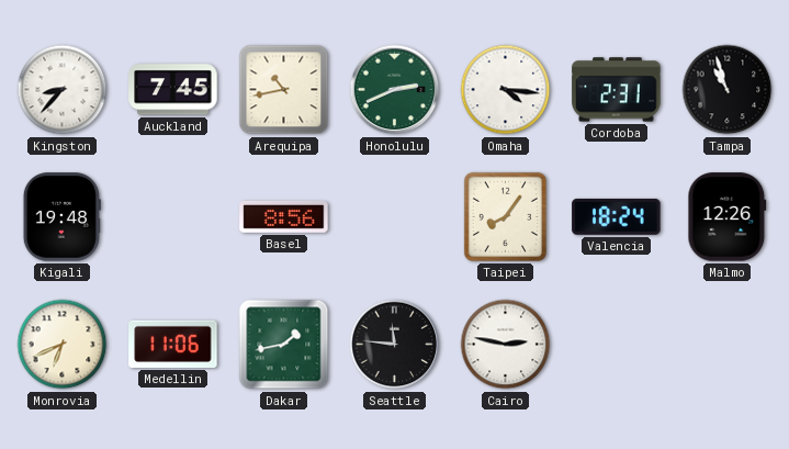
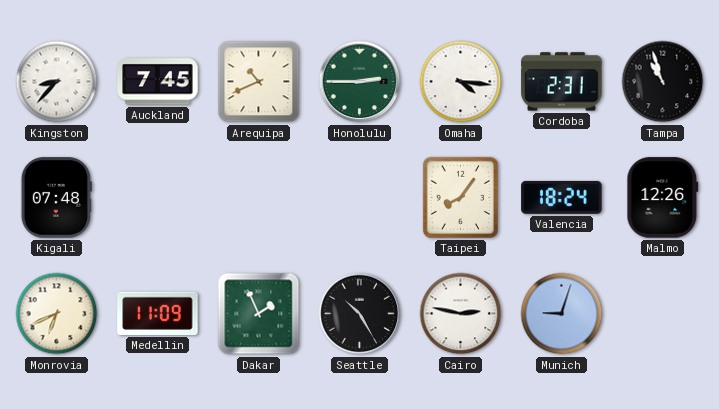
Arequipa: 10:43 -> 10:41 (259, 82)
Honolulu: 2:41 -> 2:45 (360, 82)
Kigali: 19:48 -> 07:48 (56, 198)
Basel: 8:56 -> none (284, 217)
Medellin: 11:06 -> 11:09 (158, 313)
Dakar: 1:43 -> 1:56 (259, 314)
Seattle: 11:46 -> 10:25 (360, 314)
Munich: none -> 9:03 (562, 314)
